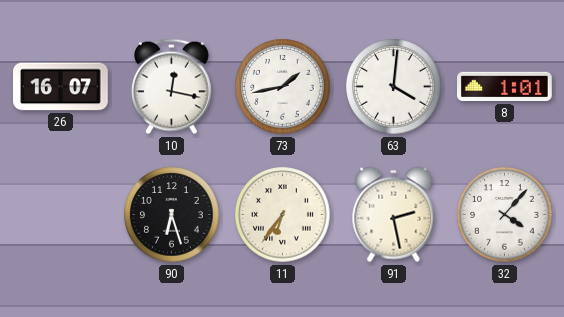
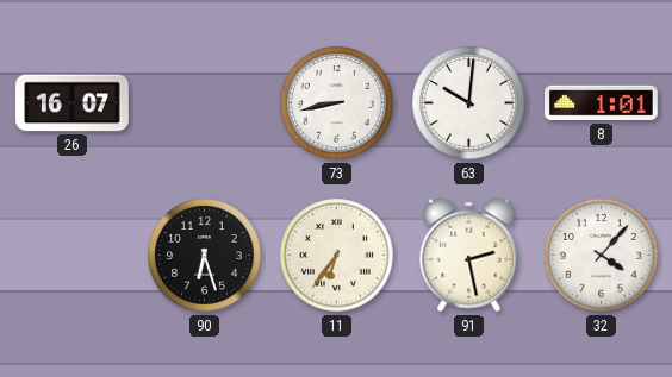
10: 12:17 -> none (171, 87)
73: 1:43 -> 8:43 (337, 103)
63: 4:01 -> 10:01 (469, 103)
